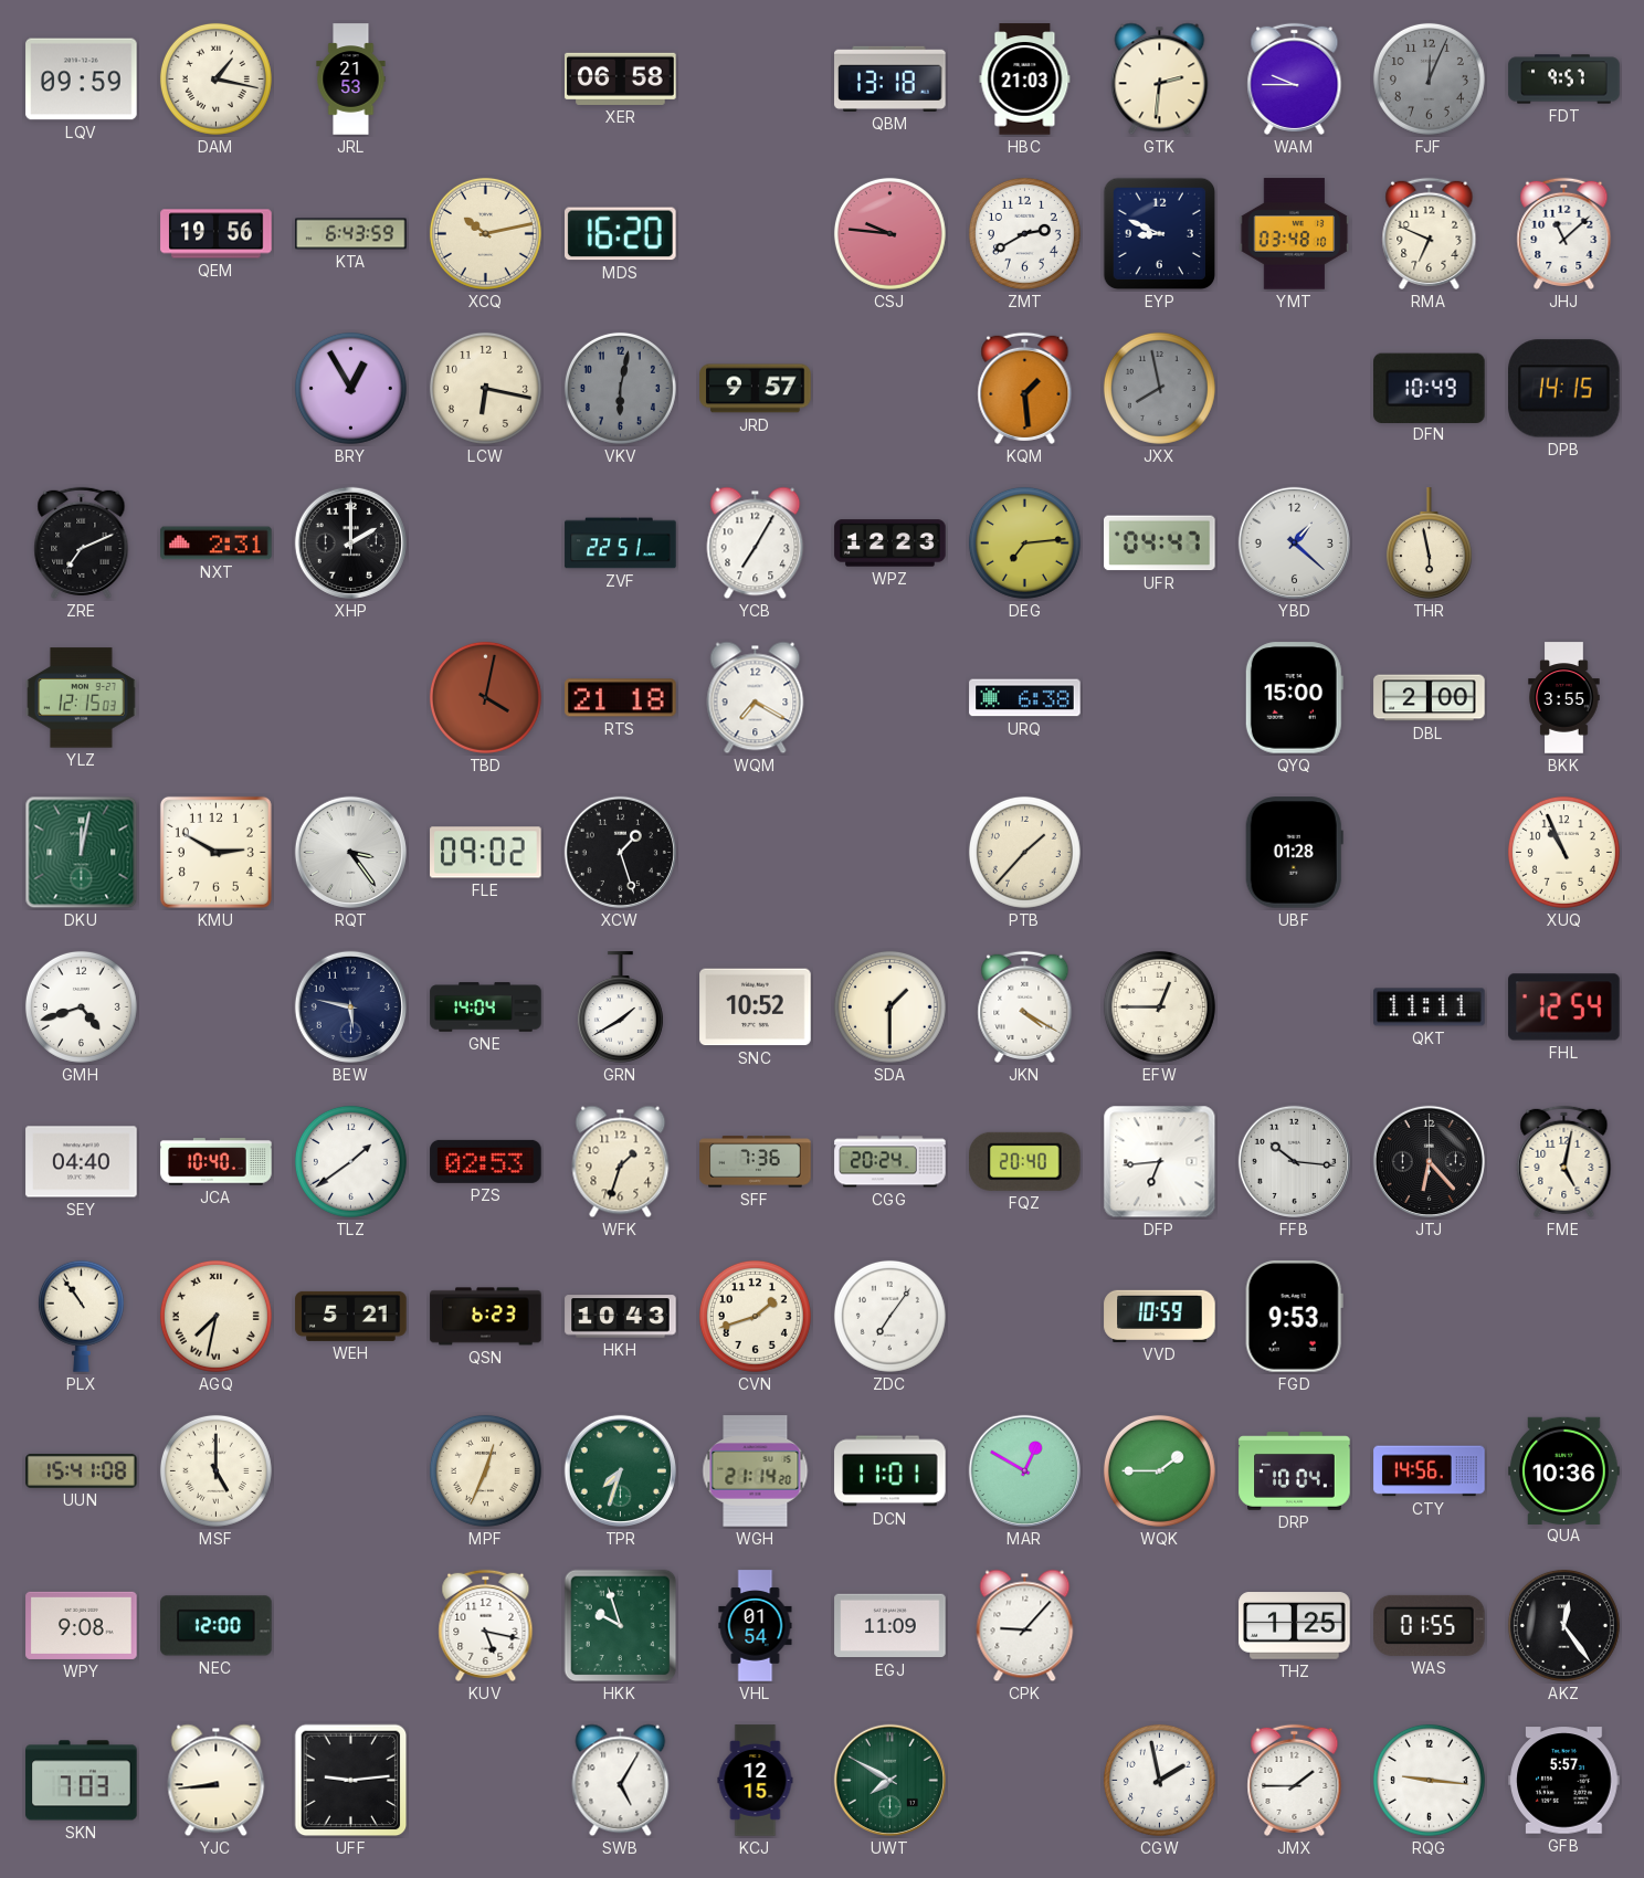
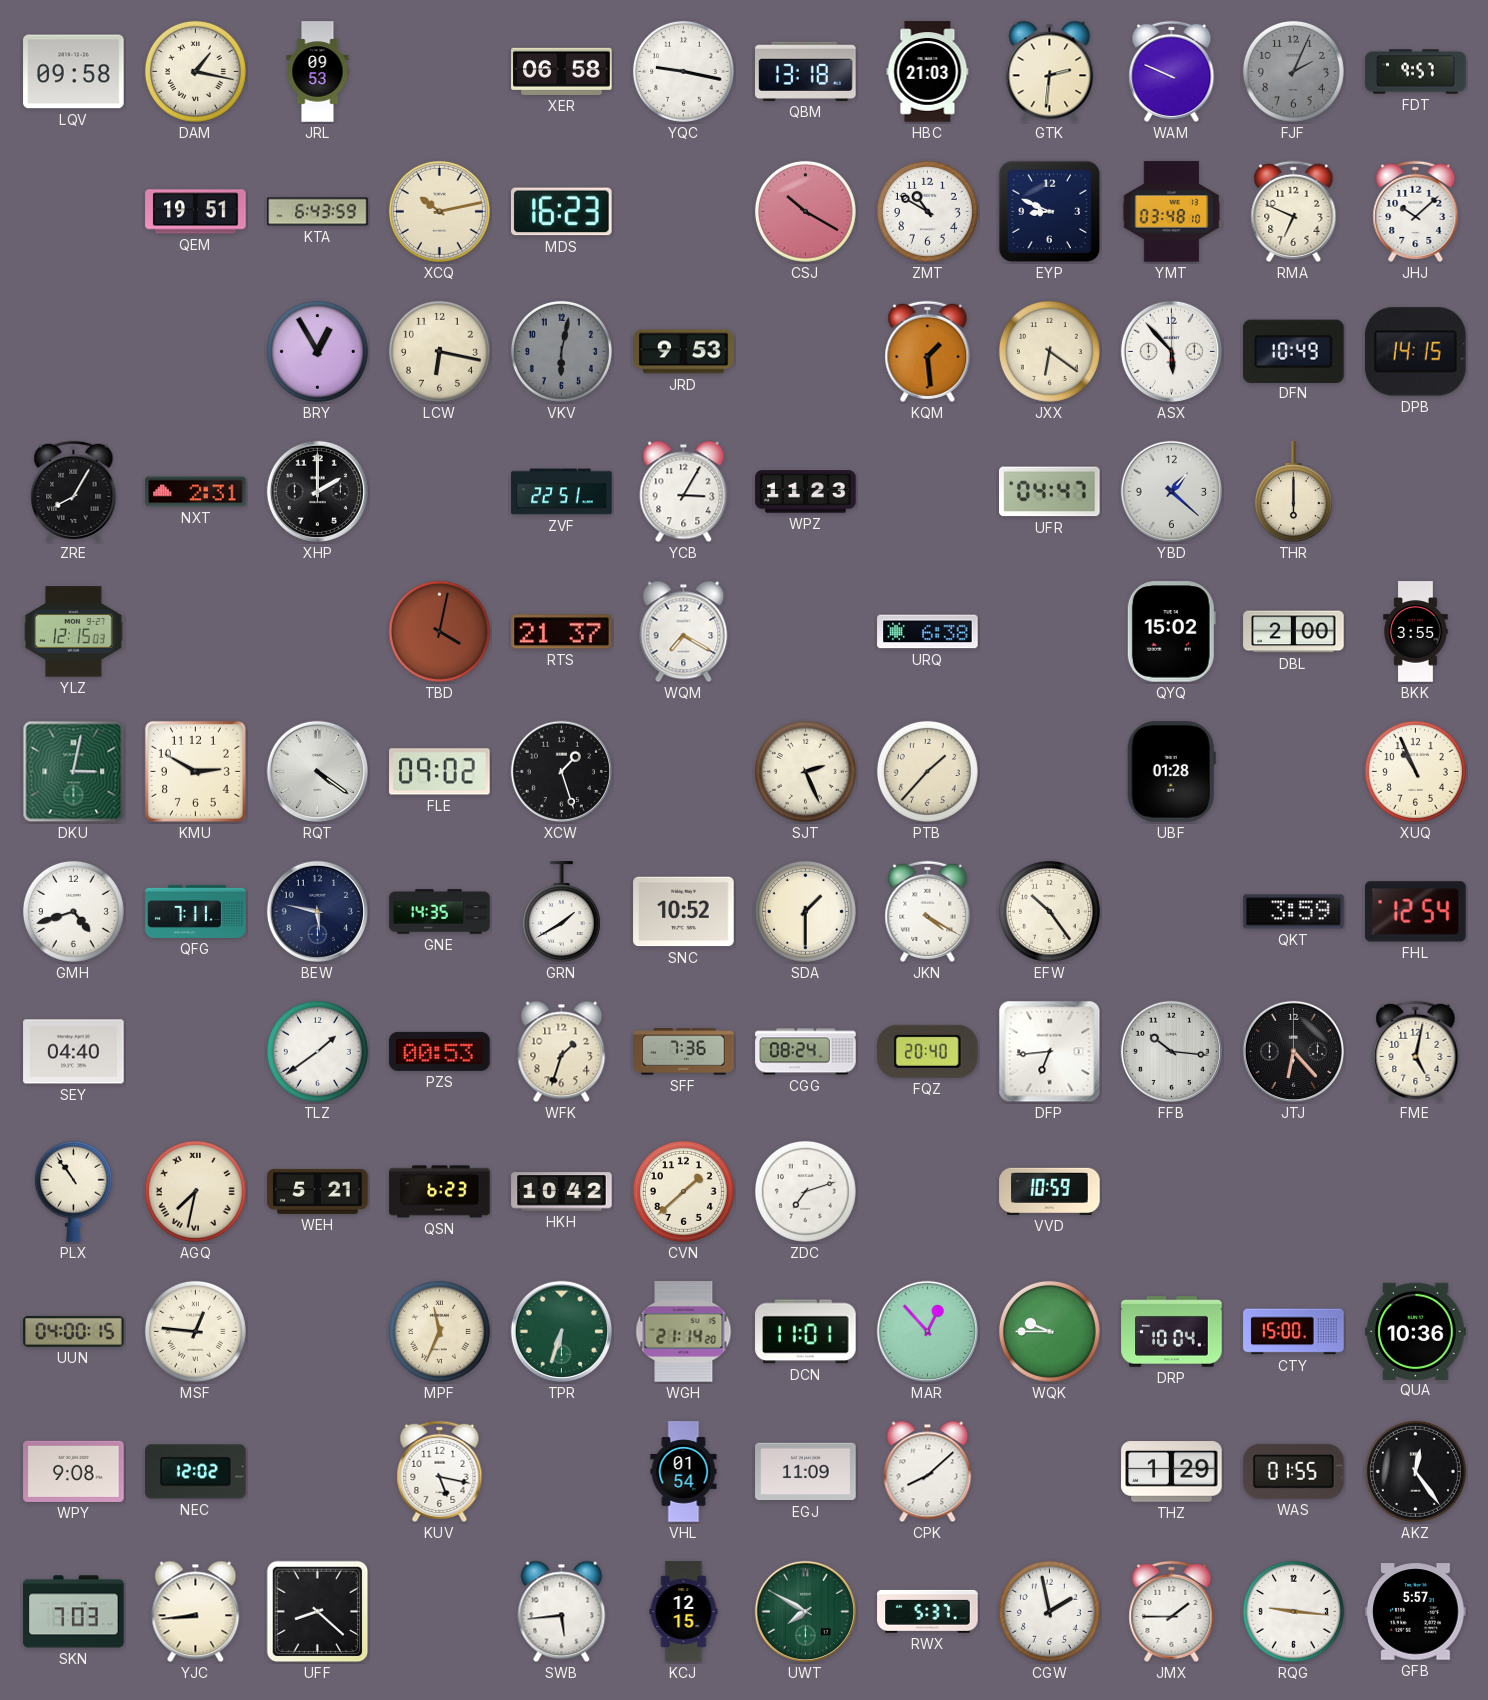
LQV: 09:59 -> 09:58 (74, 72)
JRL: 21:53 -> 09:53 (318, 72)
YQC: none -> 9:17 (683, 71)
WAM: 9:45 -> 9:49 (1172, 71)
FJF: 12:04 -> 2:04 (1293, 71)
QEM: 19:56 -> 19:51 (196, 212)
MDS: 16:20 -> 16:23 (562, 212)
CSJ: 9:46 -> 10:20 (805, 211)
ZMT: 2:40 -> 10:50 (927, 211)
JHJ: 11:08 -> 10:08 (1416, 211)
JRD: 9:57 -> 9:53 (684, 352)
JXX: 7:58 -> 6:21 (1049, 351)
JXX dial: grey -> cream (1049, 351)
ASX: none -> 5:53 (1171, 351)
ZRE: 7:11 -> 8:05 (74, 491)
YCB: 7:05 -> 3:05 (684, 492)
WPZ: 12:23 -> 11:23 (806, 492)
DEG: 7:14 -> none (1024, 542)
THR: 5:58 -> 6:00 (1293, 492)
RTS: 21:18 -> 21:37 (562, 632)
QYQ: 15:00 -> 15:02 (1171, 632)
DKU: 12:02 -> 3:02 (74, 772)
RQT: 3:24 -> 4:21 (317, 771)
SJT: none -> 2:26 (805, 771)
QFG: none -> 7:11 (196, 911)
GNE: 14:04 -> 14:35 (440, 912)
EFW: 12:45 -> 10:24 (1049, 911)
QKT: 11:11 -> 3:59 (1294, 912)
JCA: 10:40 -> none (217, 1162)
PZS: 02:53 -> 00:53 (440, 1051)
CGG: 20:24 -> 08:24 (806, 1052)
HKH: 10:43 -> 10:42 (562, 1192)
CVN: 1:42 -> 1:38 (683, 1191)
ZDC: 7:06 -> 7:12 (805, 1191)
FGD: 9:53 -> none (1294, 1317)
UUN: 15:41 -> 04:00 (74, 1331)
MSF: 5:00 -> 12:46 (195, 1331)
MPF: 12:34 -> 11:34 (439, 1331)
TPR: 7:33 -> 6:33 (561, 1331)
MAR: 12:50 -> 12:53 (927, 1331)
WQK: 1:45 -> 9:45 (1049, 1331)
CTY: 14:56 -> 15:00 (1294, 1332)
NEC: 12:00 -> 12:02 (196, 1472)
HKK: 9:57 -> none (621, 1626)
CPK: 9:07 -> 8:08 (928, 1472)
THZ: 1:25 -> 1:29 (1172, 1472)
UFF: 9:14 -> 8:22 (318, 1612)
SWB: 5:05 -> 5:44 (562, 1612)
RWX: none -> 5:37 (928, 1611)
